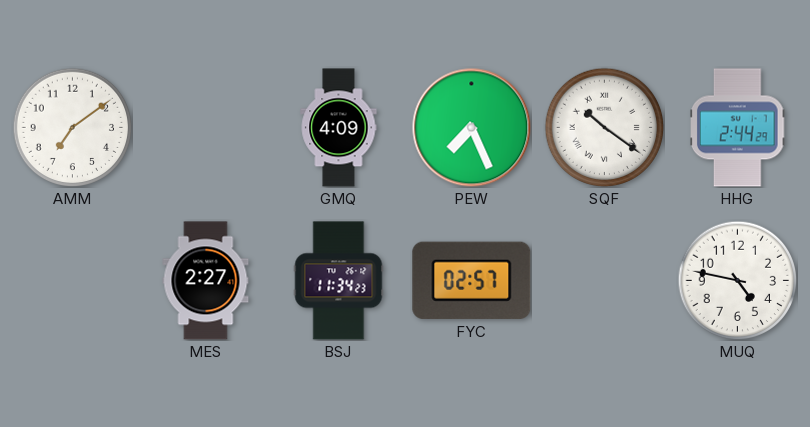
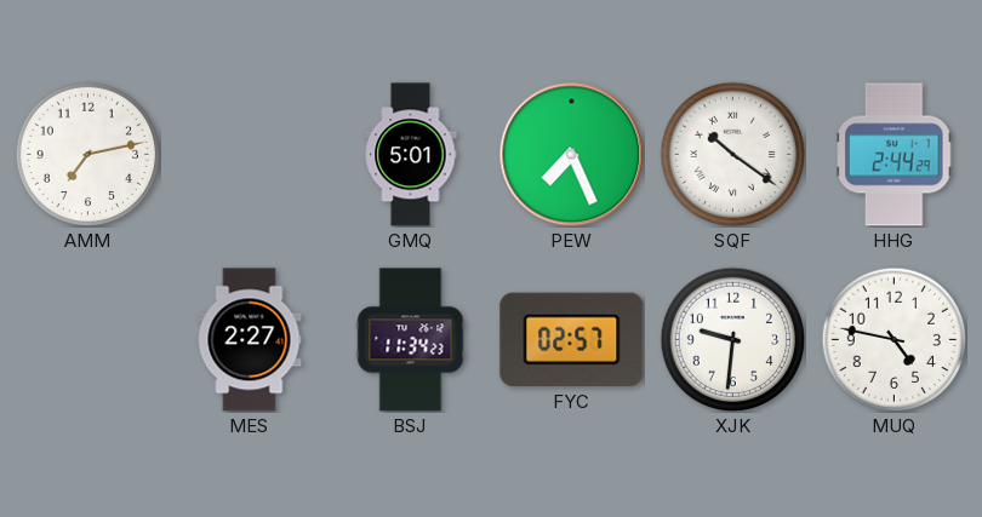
AMM: 7:09 -> 7:13 (87, 154)
GMQ: 4:09 -> 5:01 (411, 155)
XJK: none -> 9:31 (732, 339)
